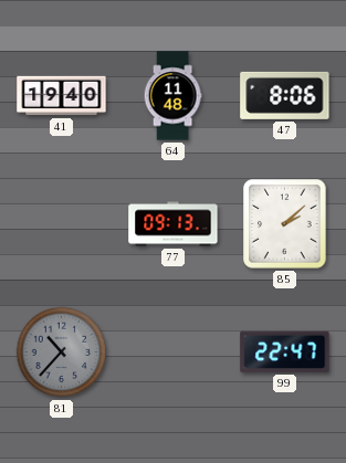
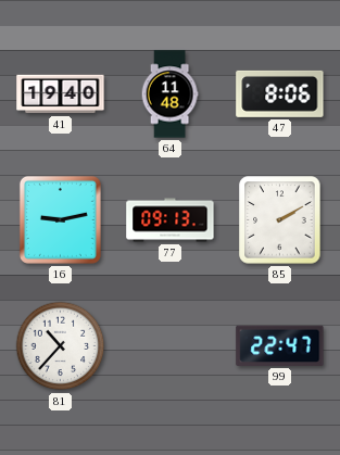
16: none -> 9:13 (60, 219)
85: 2:08 -> 2:10 (280, 220)
81 dial: grey -> white (61, 346)
